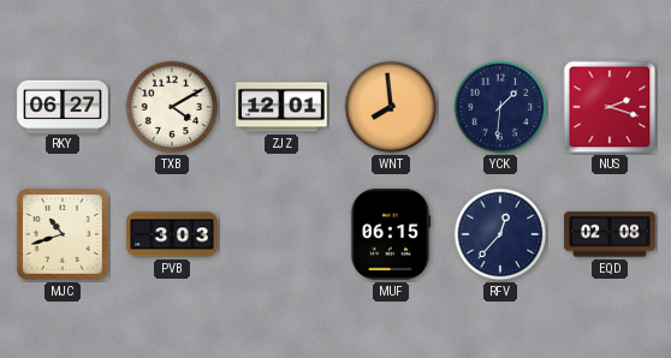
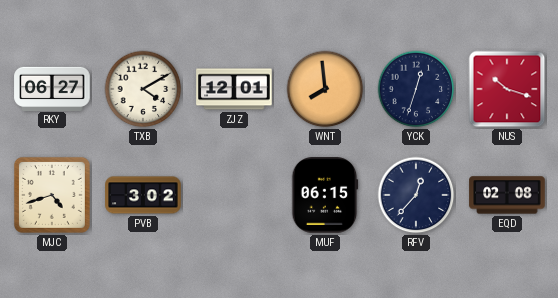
YCK: 1:31 -> 12:33 (416, 89)
NUS: 2:18 -> 10:18 (507, 89)
MJC: 10:42 -> 4:42 (52, 195)
PVB: 3:03 -> 3:02 (143, 195)
